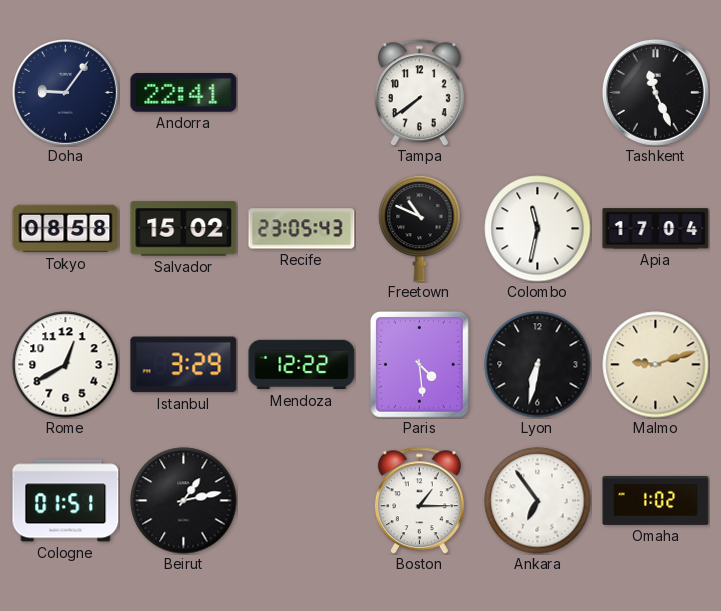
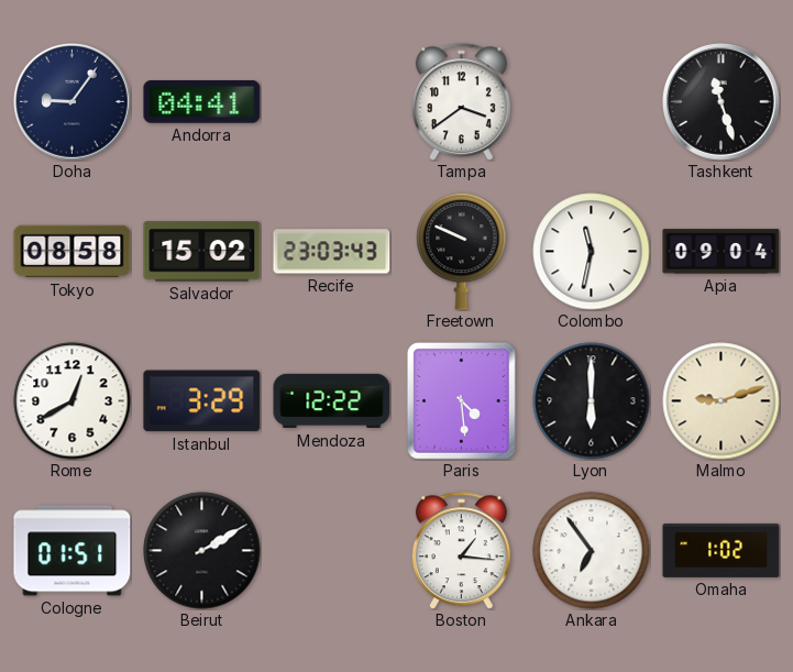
Andorra: 22:41 -> 04:41 (202, 102)
Tampa: 7:39 -> 3:39 (461, 102)
Tashkent: 11:26 -> 11:27 (722, 102)
Recife: 23:05 -> 23:03 (332, 252)
Freetown: 10:49 -> 9:49 (462, 251)
Apia: 17:04 -> 09:04 (722, 252)
Lyon: 6:32 -> 6:00 (592, 401)
Beirut: 1:13 -> 2:10 (202, 551)
Boston: 1:15 -> 1:16 (461, 551)
